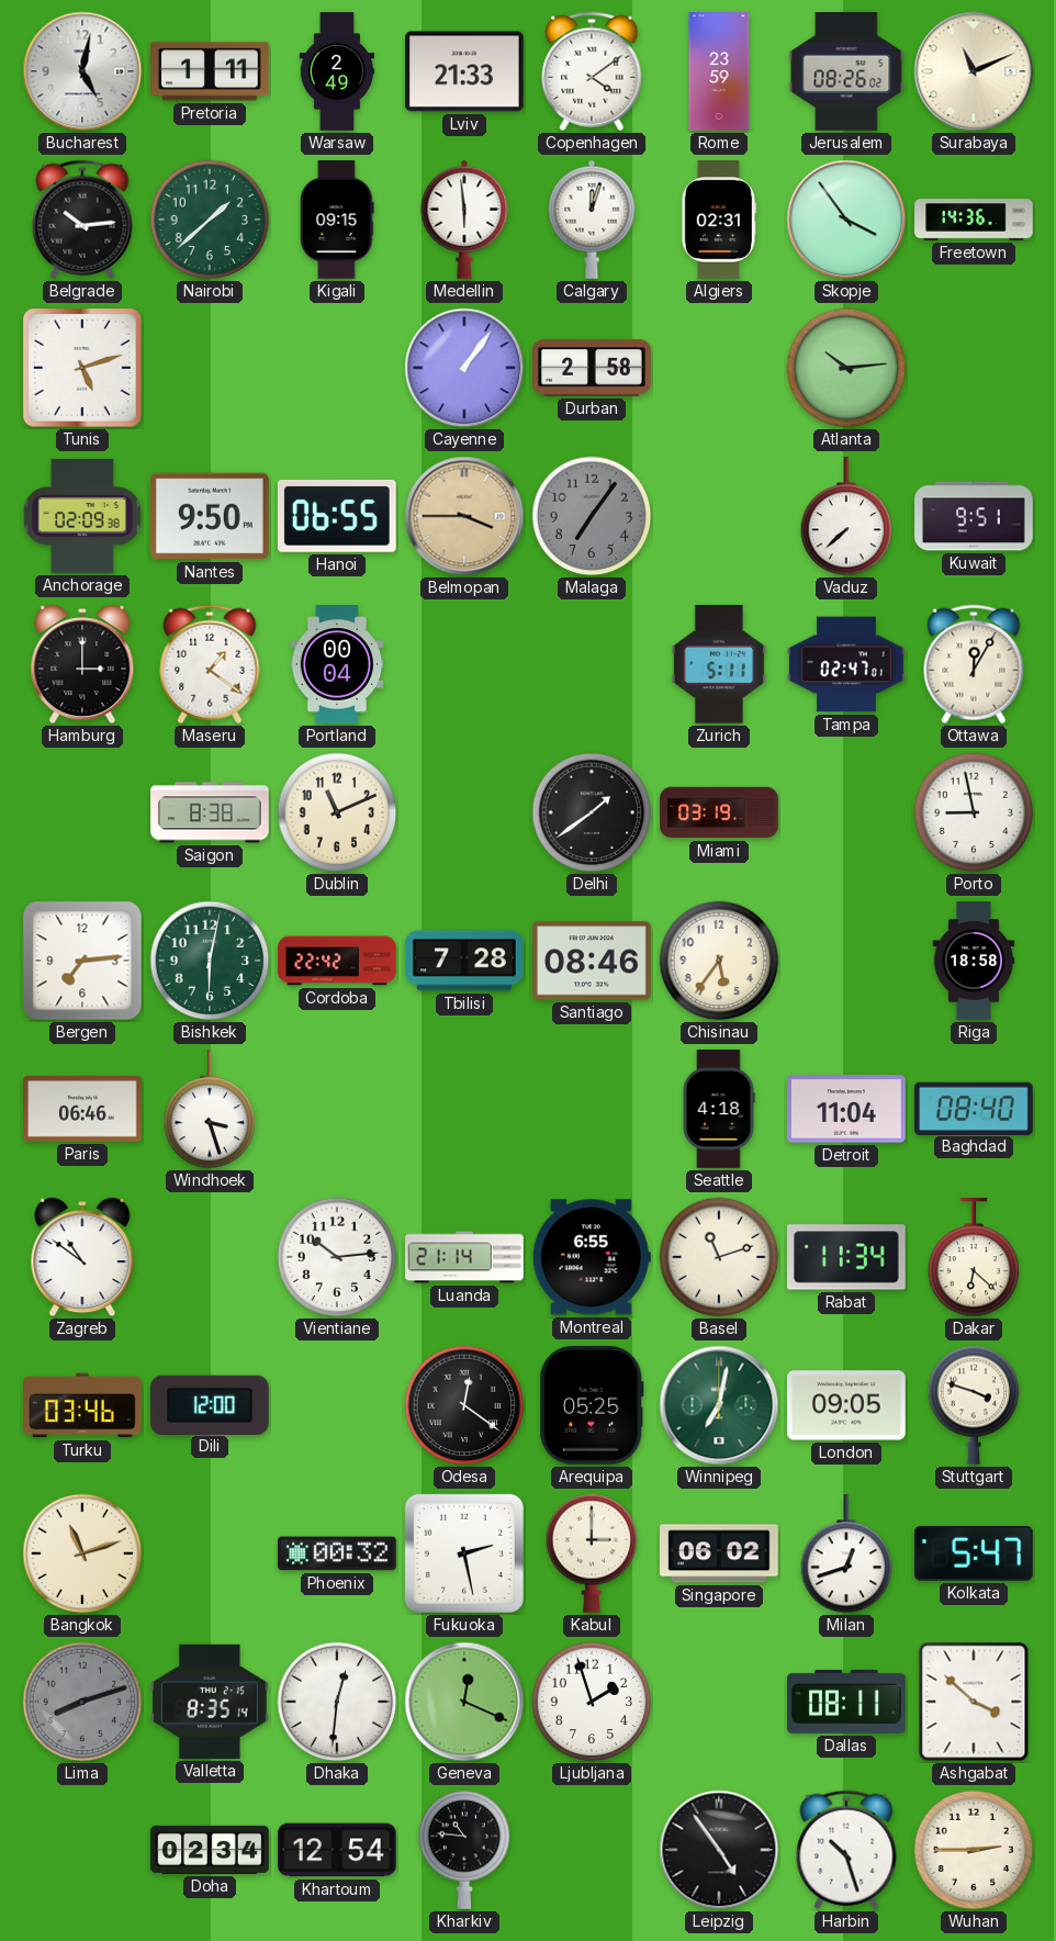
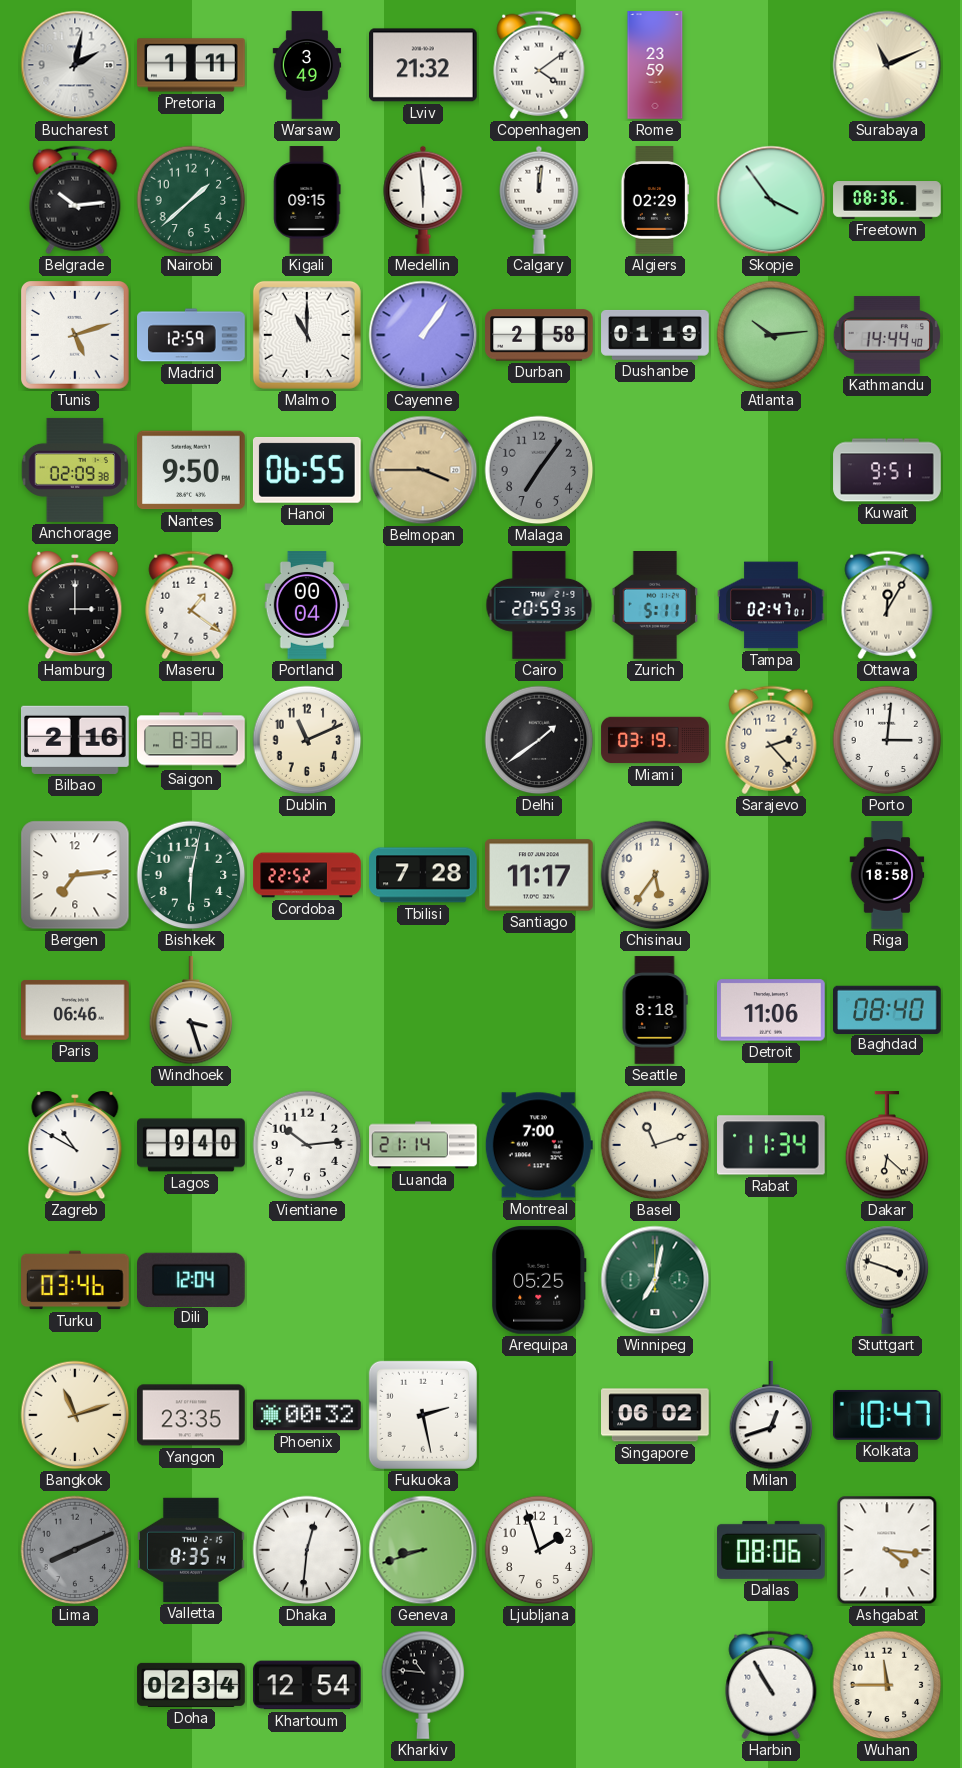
Bucharest: 5:02 -> 2:02 (75, 65)
Warsaw: 2:49 -> 3:49 (307, 65)
Lviv: 21:33 -> 21:32 (424, 65)
Jerusalem: 08:26 -> none (846, 72)
Calgary: 12:03 -> 12:01 (539, 200)
Algiers: 02:31 -> 02:29 (654, 200)
Freetown: 14:36 -> 08:36 (887, 200)
Madrid: none -> 12:59 (191, 335)
Malmo: none -> 11:00 (307, 335)
Dushanbe: none -> 01:19 (655, 335)
Kathmandu: none -> 14:44 (887, 335)
Vaduz: 7:38 -> none (846, 517)
Cairo: none -> 20:59 (539, 605)
Bilbao: none -> 2:16 (76, 740)
Sarajevo: none -> 2:23 (771, 740)
Porto: 8:58 -> 3:01 (887, 740)
Cordoba: 22:42 -> 22:52 (307, 875)
Santiago: 08:46 -> 11:17 (540, 875)
Seattle: 4:18 -> 8:18 (655, 1010)
Detroit: 11:04 -> 11:06 (772, 1010)
Zagreb: 10:51 -> 10:50 (75, 1145)
Lagos: none -> 9:40 (191, 1145)
Montreal: 6:55 -> 7:00 (539, 1145)
Dili: 12:00 -> 12:04 (192, 1279)
Odesa: 12:21 -> none (464, 1405)
London: 09:05 -> none (847, 1405)
Yangon: none -> 23:35 (191, 1415)
Kabul: 3:00 -> none (592, 1553)
Kolkata: 5:47 -> 10:47 (887, 1415)
Lima: 8:12 -> 8:11 (75, 1550)
Geneva: 12:19 -> 8:42 (423, 1550)
Dallas: 08:11 -> 08:06 (772, 1550)
Ashgabat: 3:52 -> 4:16 (887, 1550)
Leipzig: 4:54 -> none (719, 1850)
Harbin: 10:27 -> 10:55 (771, 1685)
Wuhan: 2:45 -> 11:45 (887, 1685)
